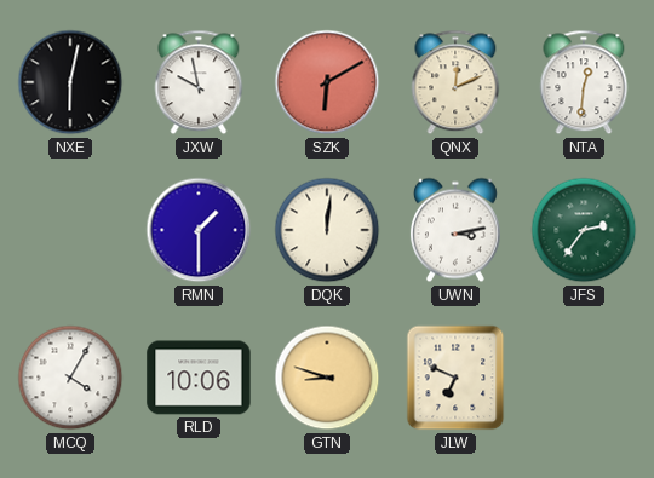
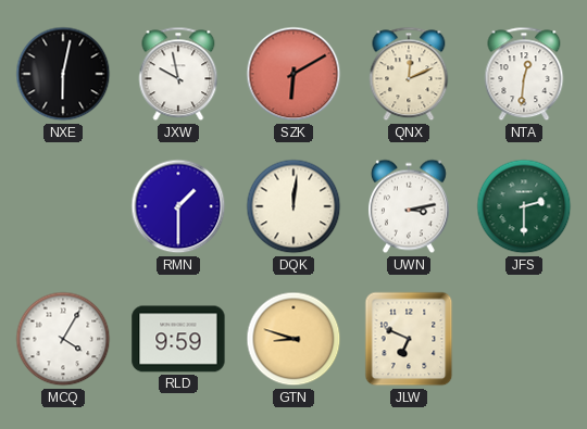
JFS: 2:36 -> 2:30 (524, 206)
RLD: 10:06 -> 9:59 (178, 339)
